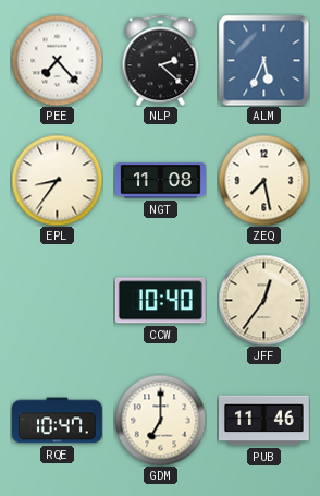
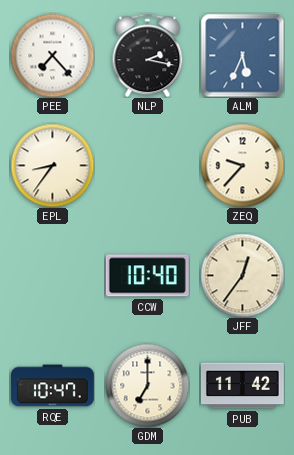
NLP: 2:22 -> 2:17 (148, 55)
NGT: 11:08 -> none (160, 181)
ZEQ: 7:28 -> 9:37 (242, 165)
PUB: 11:46 -> 11:42 (242, 386)
